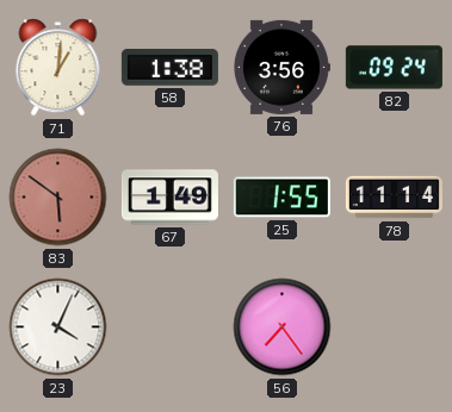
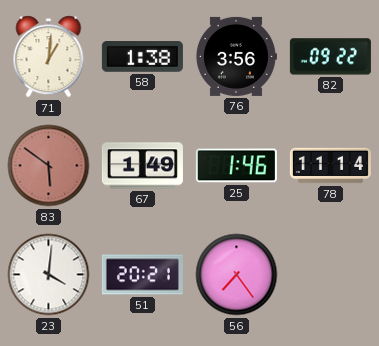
82: 09:24 -> 09:22 (330, 57)
25: 1:55 -> 1:46 (236, 166)
23: 4:04 -> 4:01 (49, 275)
51: none -> 20:21 (142, 275)
